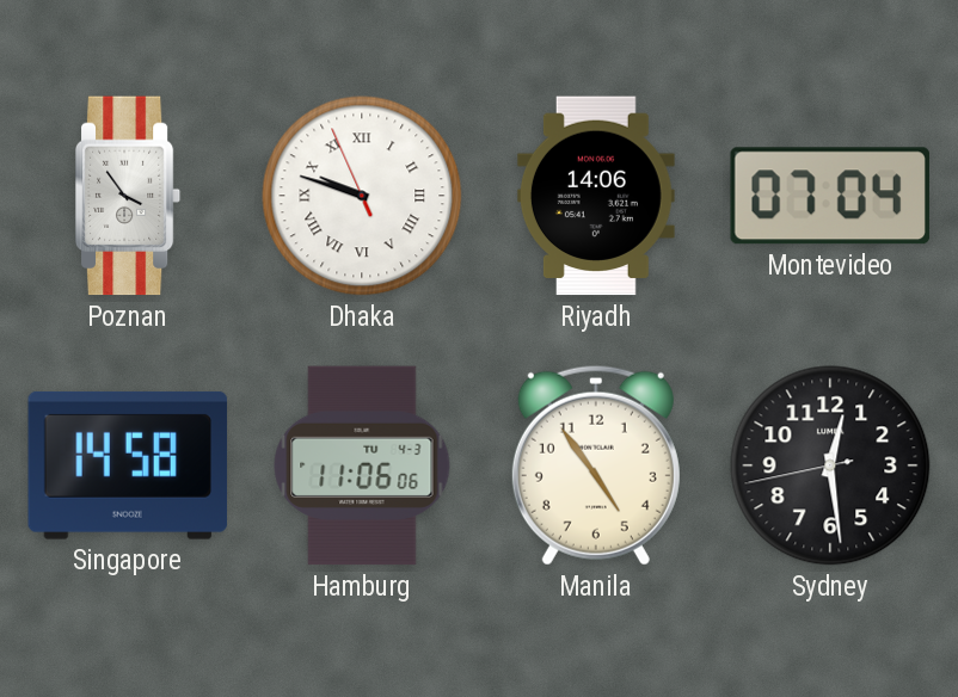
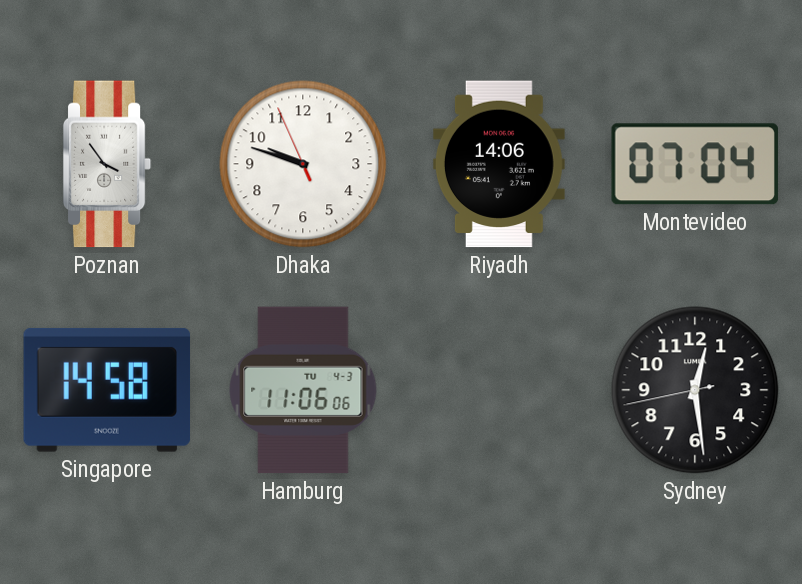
Dhaka numerals: Roman -> Arabic (303, 164)
Manila: 4:54 -> none (596, 465)
